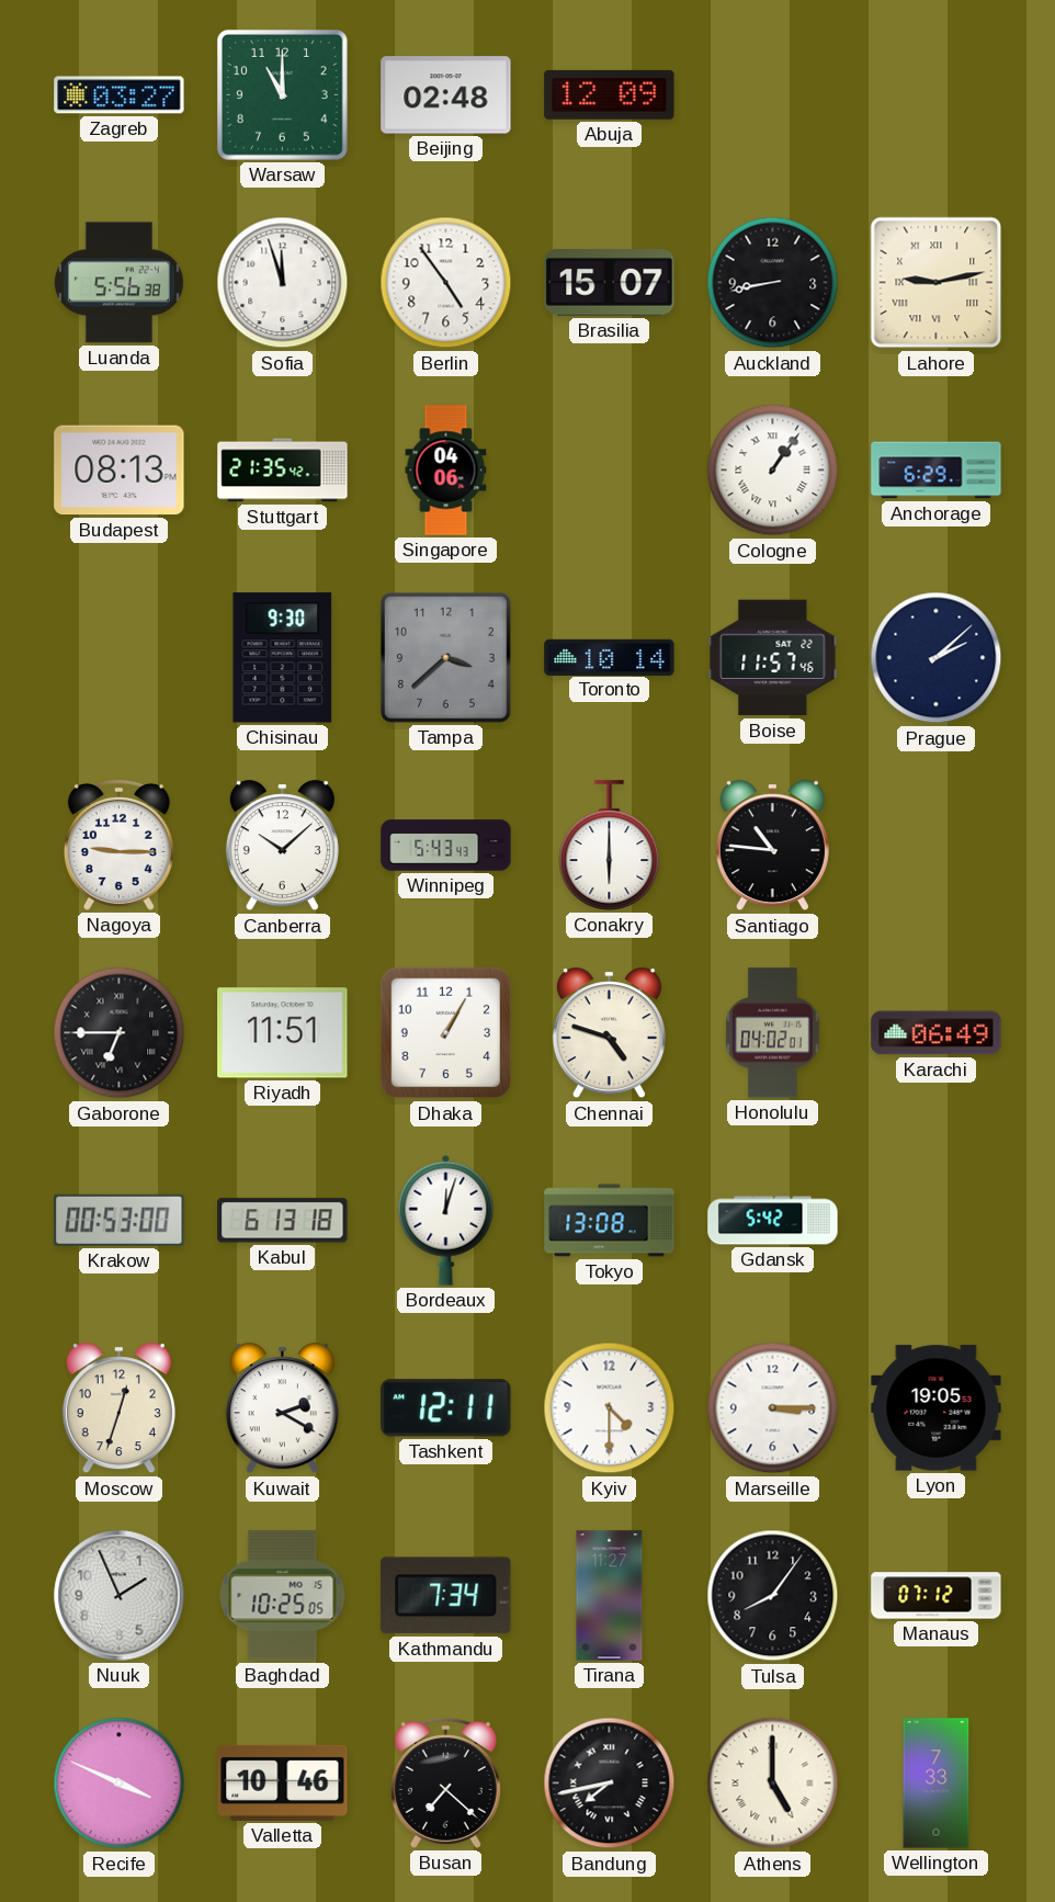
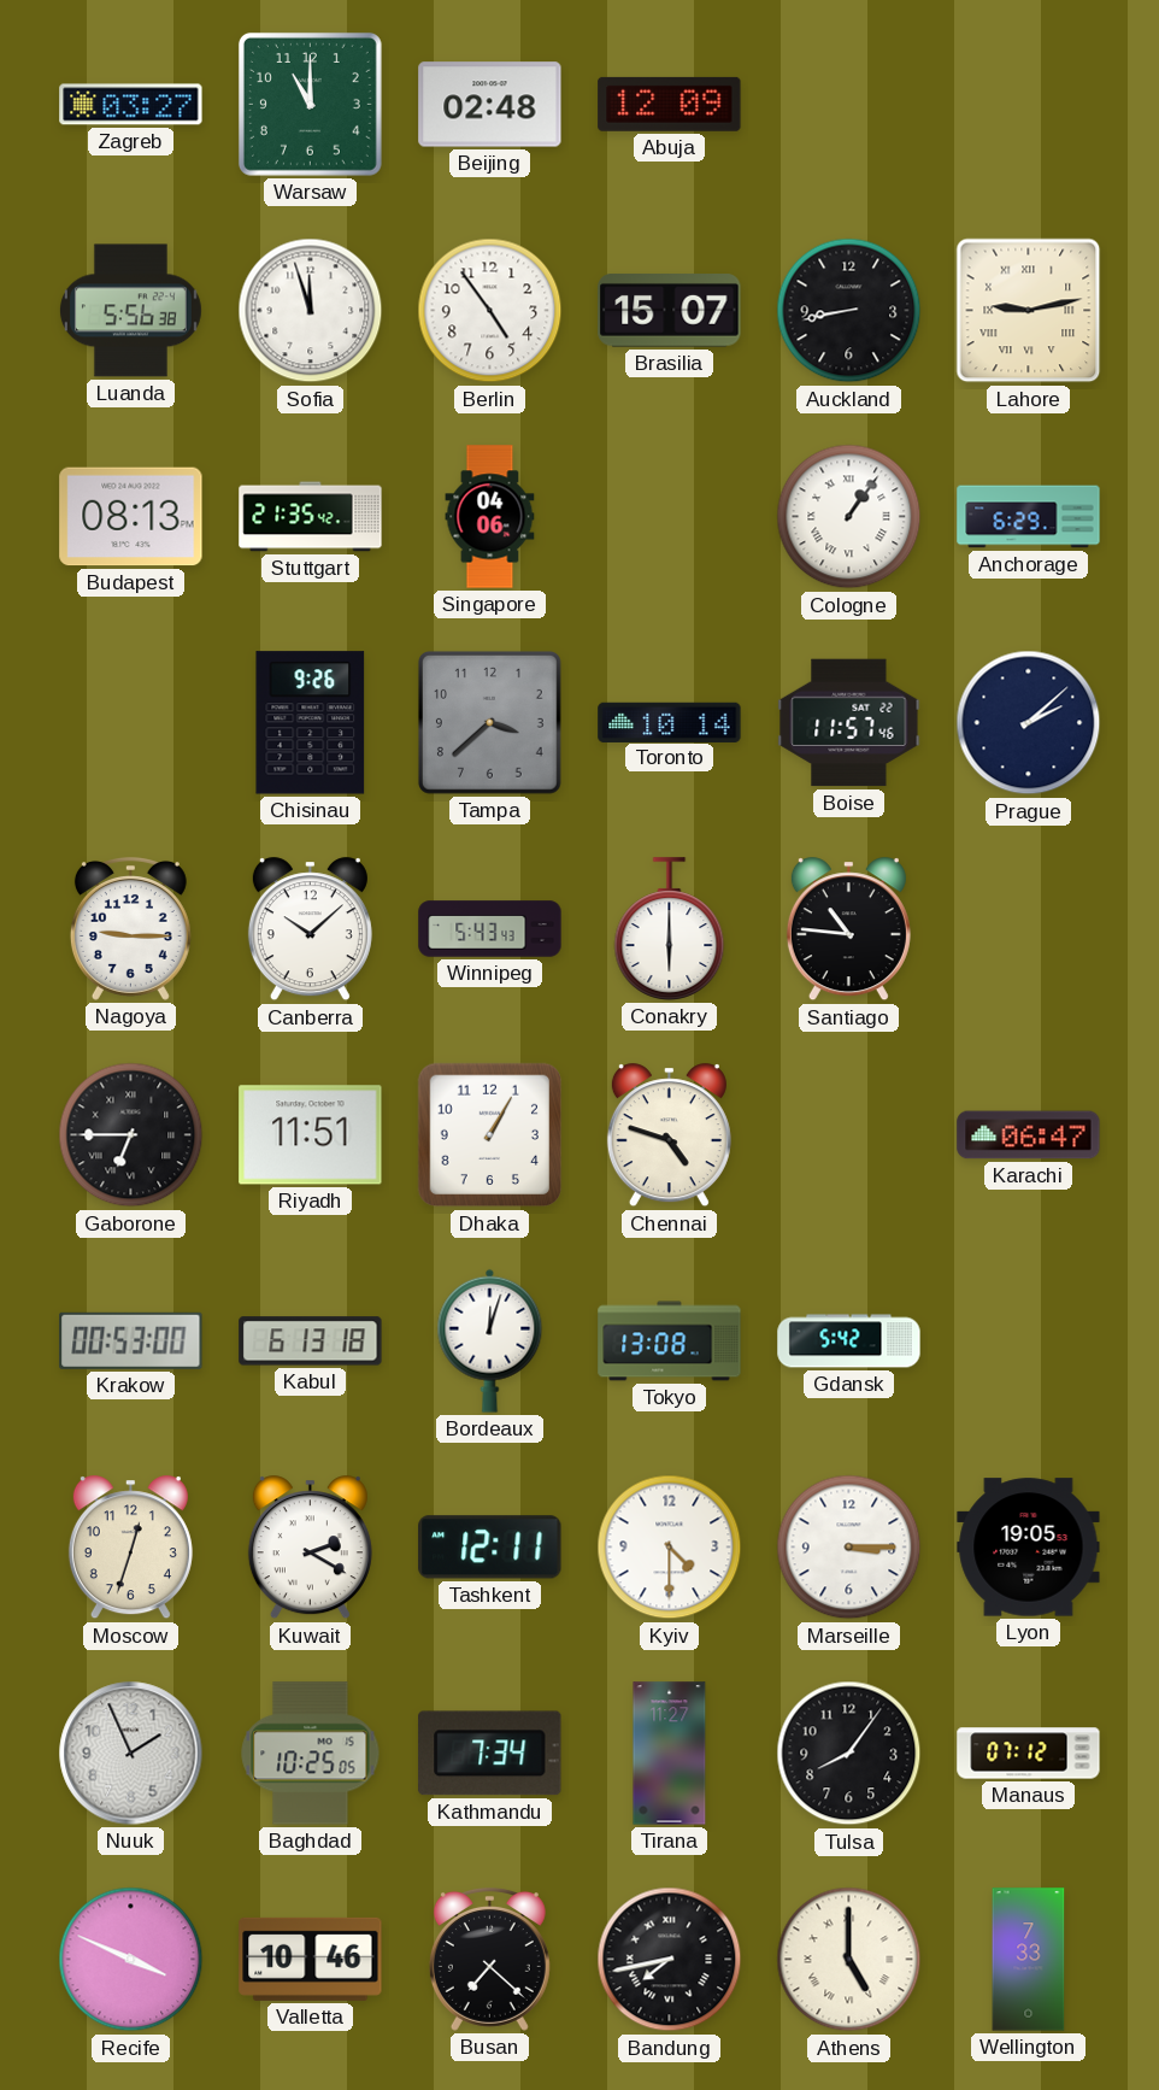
Chisinau: 9:30 -> 9:26 (311, 723)
Honolulu: 04:02 -> none (773, 1033)
Karachi: 06:49 -> 06:47 (1029, 1135)
